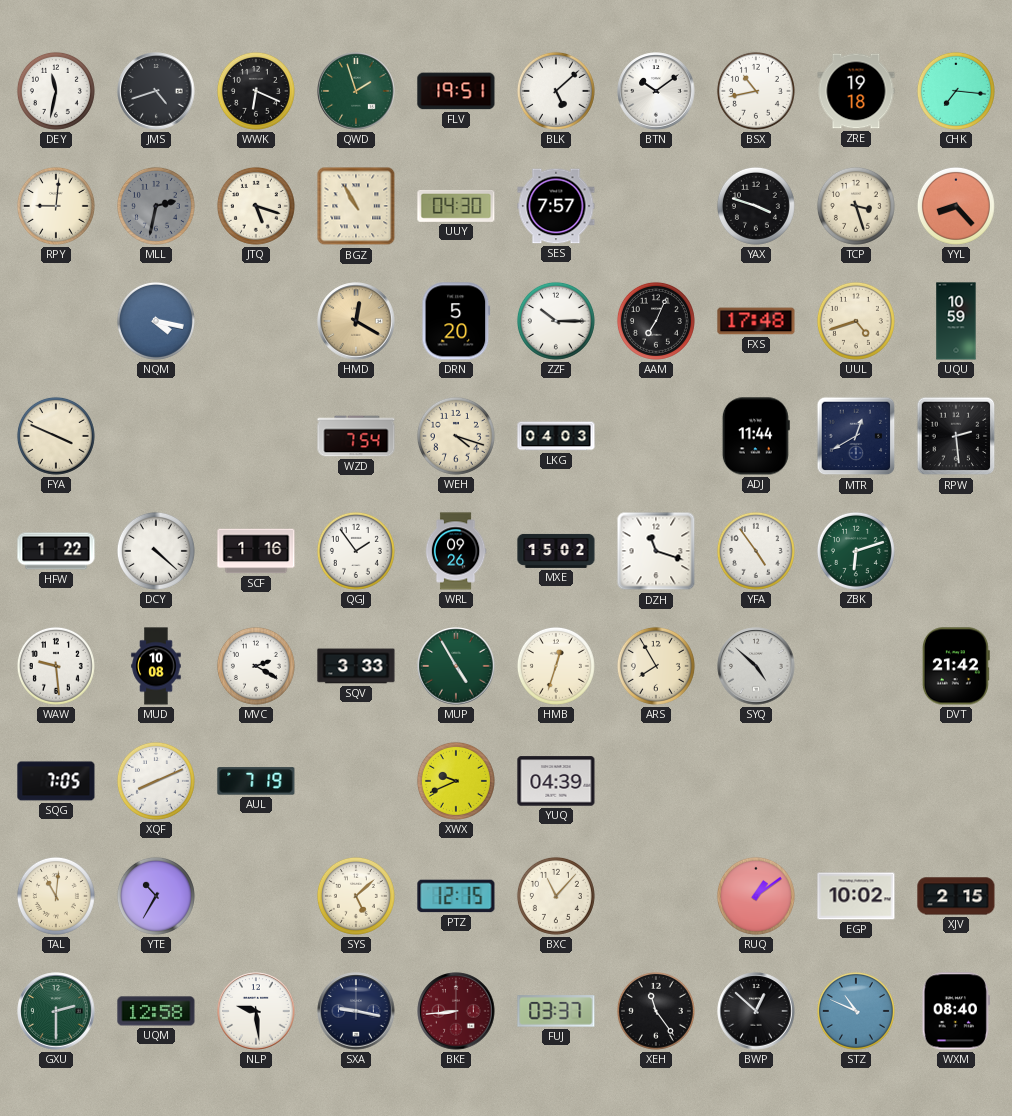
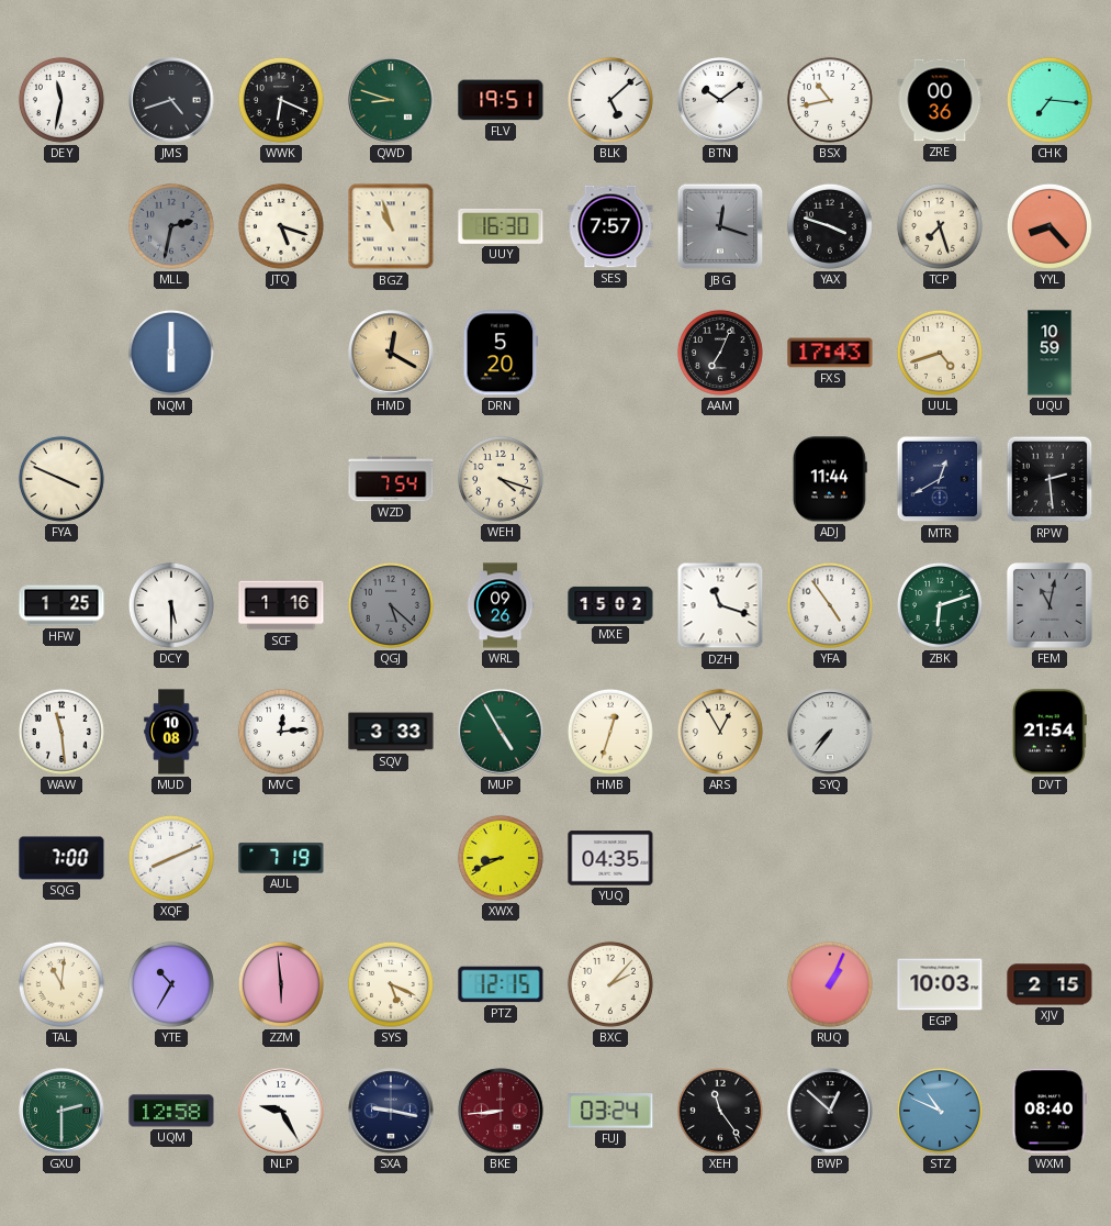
QWD: 1:57 -> 8:48 (391, 100)
ZRE: 19:18 -> 00:36 (940, 100)
RPY: 9:01 -> none (56, 206)
BGZ: 10:55 -> 10:57 (391, 226)
UUY: 04:30 -> 16:30 (501, 226)
JBG: none -> 12:18 (720, 226)
TCP: 3:27 -> 7:27 (940, 226)
NQM: 4:17 -> 6:00 (171, 353)
ZZF: 10:15 -> none (556, 321)
FXS: 17:48 -> 17:43 (830, 353)
LKG: 04:03 -> none (556, 436)
HFW: 1:22 -> 1:25 (61, 605)
DCY: 4:22 -> 5:30 (171, 605)
QGJ: 1:54 -> 5:22 (391, 605)
QGJ dial: white -> grey (391, 605)
FEM: none -> 11:02 (1051, 606)
WAW: 9:29 -> 11:29 (61, 732)
MVC: 2:20 -> 12:14 (281, 732)
ARS: 7:55 -> 12:55 (720, 732)
SYQ: 4:52 -> 7:36 (830, 732)
DVT: 21:42 -> 21:54 (1050, 732)
SQG: 7:05 -> 7:00 (61, 858)
XWX: 9:41 -> 8:41 (501, 858)
YUQ: 04:39 -> 04:35 (610, 858)
ZZM: none -> 5:59 (281, 984)
SYS: 5:08 -> 5:19 (391, 984)
BXC: 11:07 -> 2:07 (610, 984)
RUQ: 1:09 -> 1:04 (830, 984)
EGP: 10:02 -> 10:03 (940, 984)
NLP: 9:29 -> 9:25 (281, 1111)
FUJ: 03:37 -> 03:24 (610, 1111)
